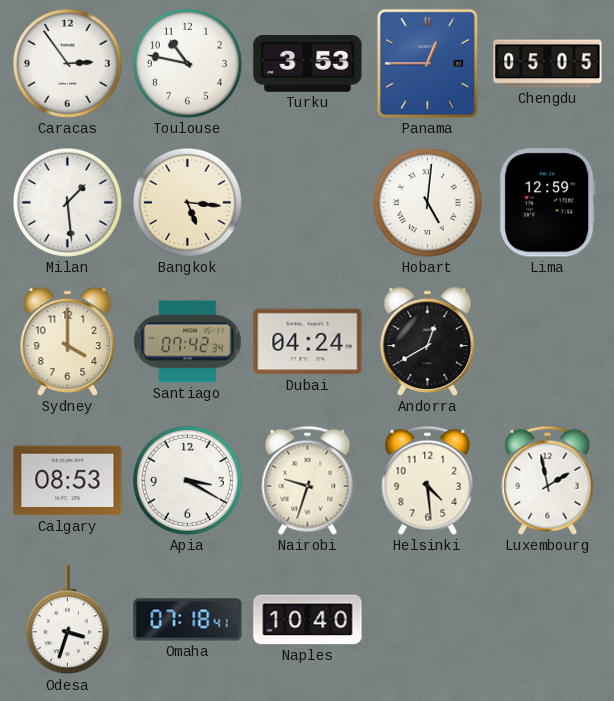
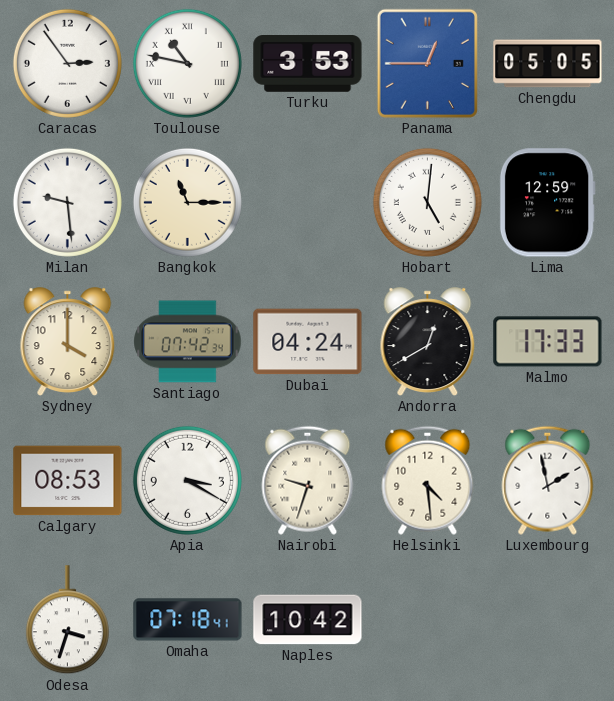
Toulouse numerals: Arabic -> Roman (187, 63)
Milan: 1:29 -> 9:29 (67, 202)
Bangkok: 5:16 -> 11:15 (187, 202)
Malmo: none -> 17:33 (548, 342)
Naples: 10:40 -> 10:42 (308, 620)
